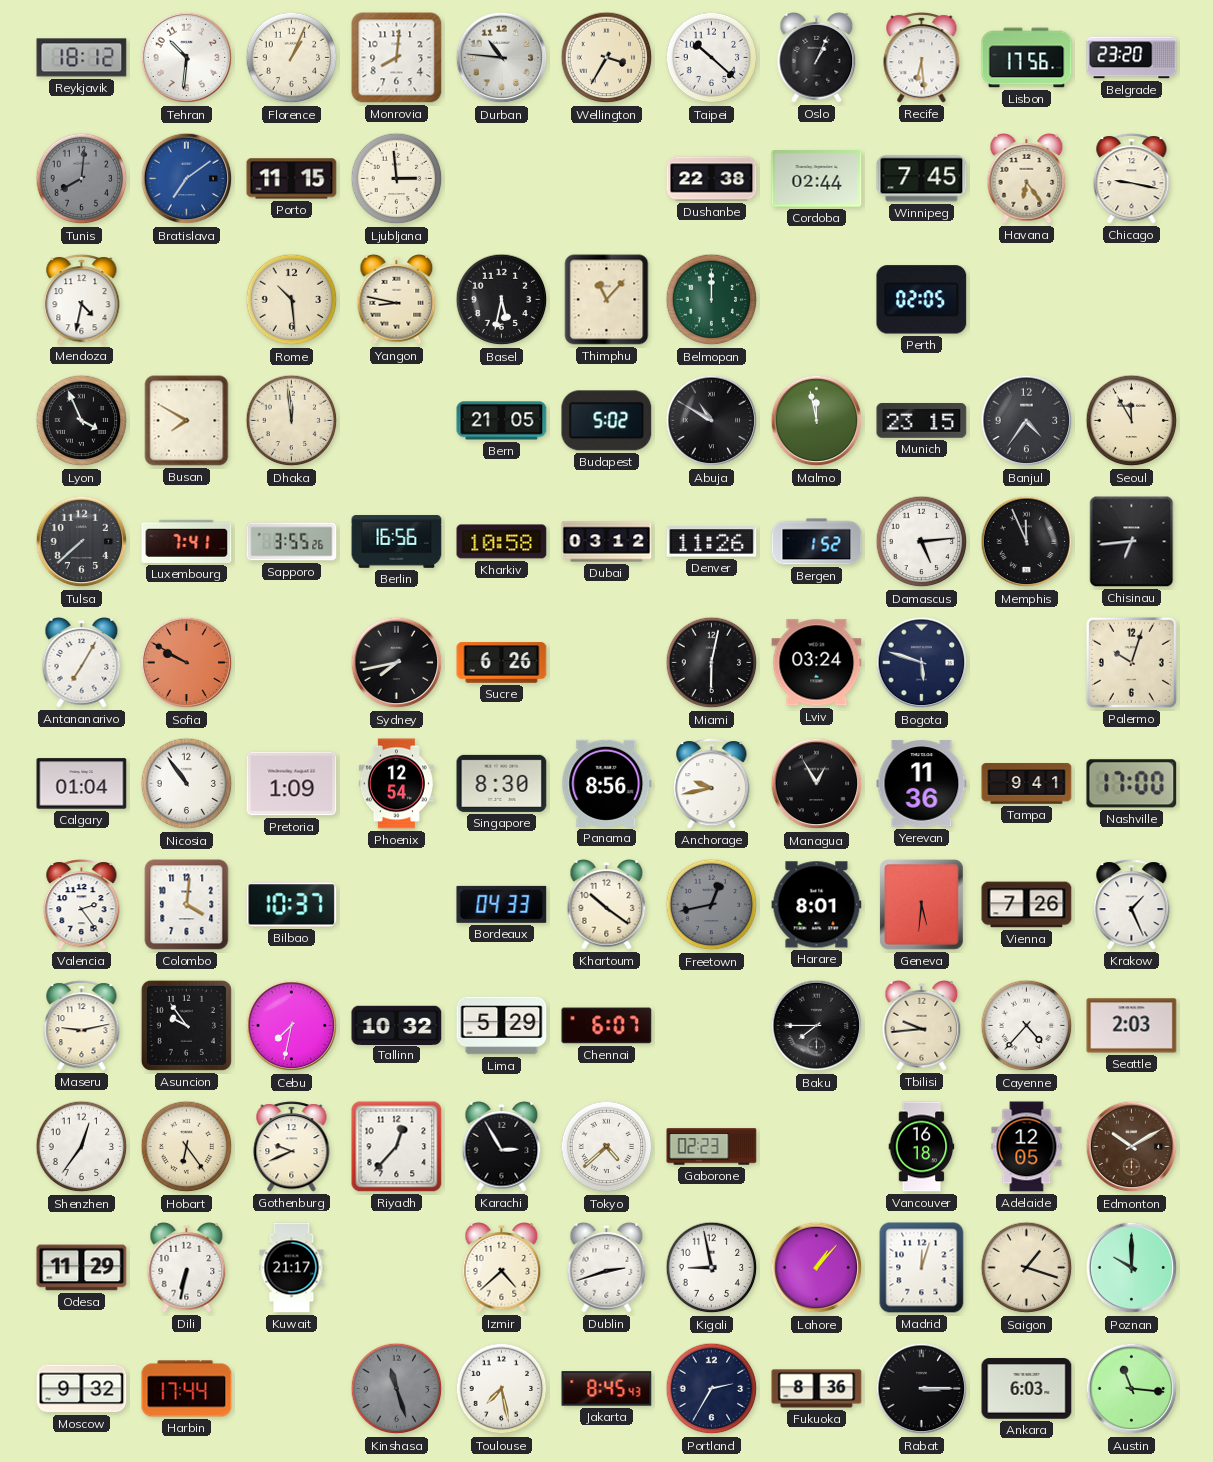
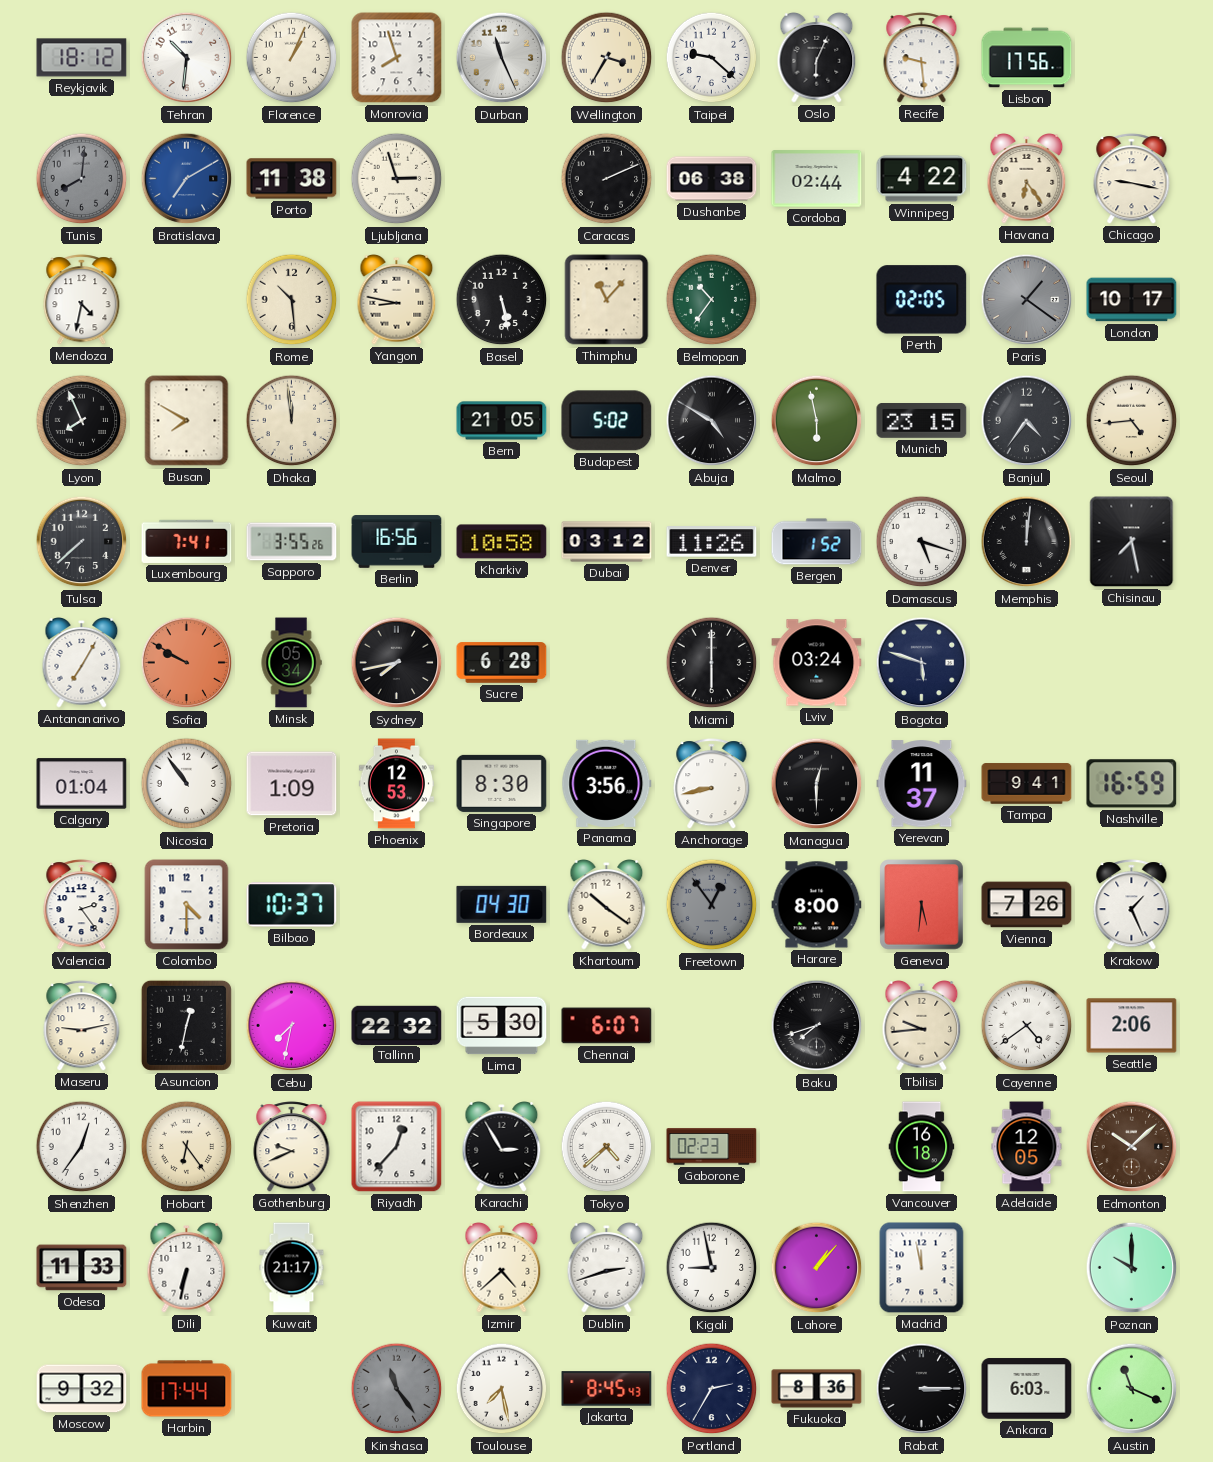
Monrovia: 8:01 -> 7:57 (397, 58)
Durban: 10:46 -> 11:26 (502, 58)
Taipei: 10:22 -> 9:22 (712, 58)
Oslo: 1:04 -> 6:04 (817, 58)
Recife: 6:29 -> 9:29 (922, 58)
Belgrade: 23:20 -> none (1132, 58)
Bratislava: 7:09 -> 7:10 (187, 179)
Porto: 11:15 -> 11:38 (292, 179)
Ljubljana: 2:59 -> 2:57 (397, 179)
Caracas: none -> 2:11 (607, 179)
Dushanbe: 22:38 -> 06:38 (712, 179)
Winnipeg: 7:45 -> 4:22 (922, 179)
Basel: 5:32 -> 5:28 (502, 300)
Belmopan: 12:00 -> 10:36 (712, 300)
Paris: none -> 1:21 (1027, 300)
London: none -> 10:17 (1132, 300)
Lyon: 3:56 -> 7:56 (82, 421)
Abuja: 10:50 -> 4:50 (712, 421)
Malmo: 11:58 -> 5:58 (817, 421)
Seoul: 11:55 -> 4:44 (1132, 421)
Damascus: 5:14 -> 5:18 (922, 542)
Memphis: 11:56 -> 12:01 (1027, 542)
Chisinau: 6:44 -> 7:28 (1132, 542)
Minsk: none -> 05:34 (291, 663)
Sucre: 6:26 -> 6:28 (502, 663)
Miami: 6:02 -> 6:00 (712, 663)
Palermo: 10:03 -> none (1131, 662)
Phoenix: 12:54 -> 12:53 (396, 784)
Panama: 8:56 -> 3:56 (607, 783)
Anchorage: 9:43 -> 8:43 (712, 784)
Managua: 12:55 -> 12:30 (817, 784)
Yerevan: 11:36 -> 11:37 (922, 784)
Nashville: 17:00 -> 16:59 (1132, 784)
Colombo: 4:01 -> 4:30 (187, 905)
Bordeaux: 04:33 -> 04:30 (502, 904)
Freetown: 12:43 -> 12:54 (712, 905)
Harare: 8:01 -> 8:00 (817, 905)
Asuncion: 9:54 -> 12:32 (186, 1025)
Tallinn: 10:32 -> 22:32 (397, 1025)
Lima: 5:29 -> 5:30 (502, 1026)
Baku: 7:45 -> 7:42 (817, 1026)
Cayenne: 4:37 -> 4:39 (1027, 1026)
Seattle: 2:03 -> 2:06 (1132, 1026)
Edmonton: 10:10 -> 10:08 (1132, 1147)
Odesa: 11:29 -> 11:33 (82, 1268)
Madrid: 12:03 -> 11:58 (922, 1268)
Saigon: 1:18 -> none (1027, 1268)
Kinshasa: 11:27 -> 11:24 (397, 1389)
Austin: 11:16 -> 11:19 (1132, 1389)
